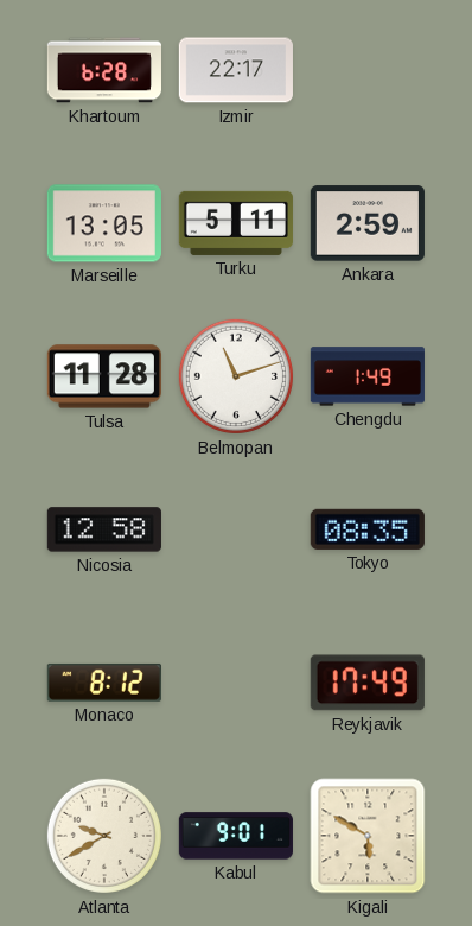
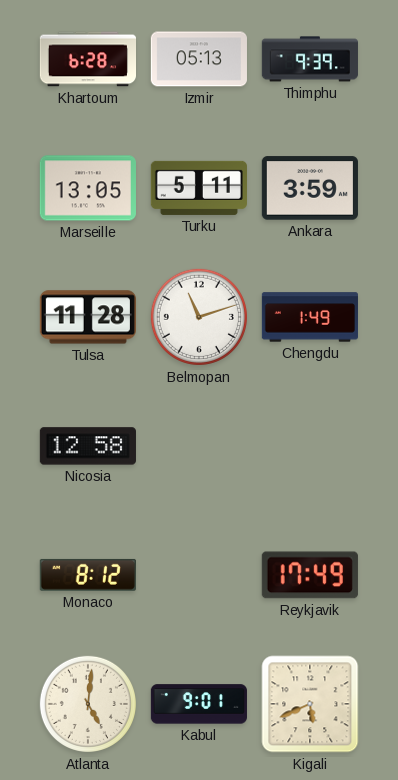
Izmir: 22:17 -> 05:13 (199, 59)
Thimphu: none -> 9:39 (310, 59)
Ankara: 2:59 -> 3:59 (310, 188)
Tokyo: 08:35 -> none (368, 529)
Atlanta: 9:40 -> 5:01 (88, 704)
Kigali: 5:50 -> 5:41 (310, 704)
